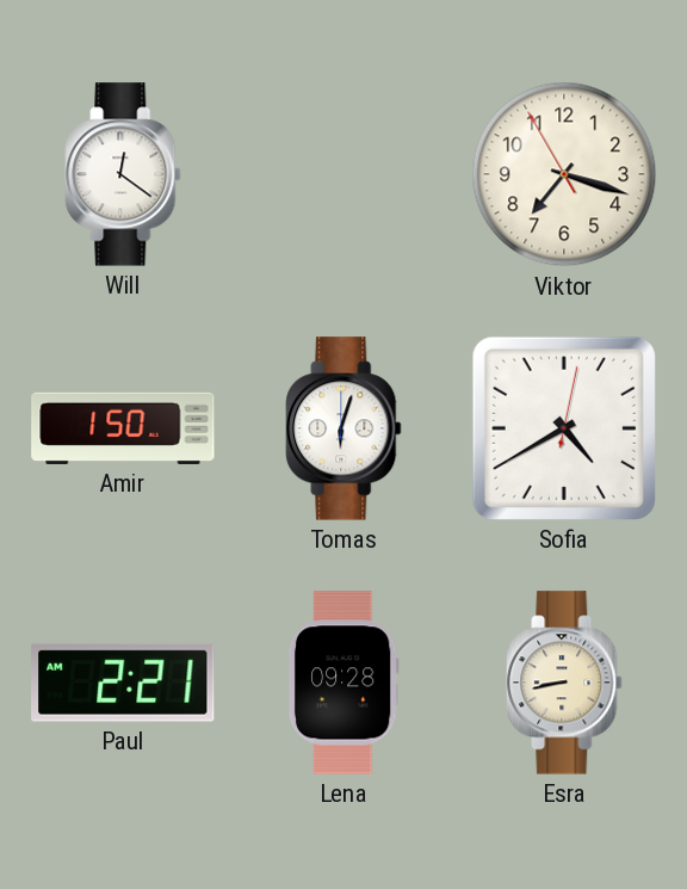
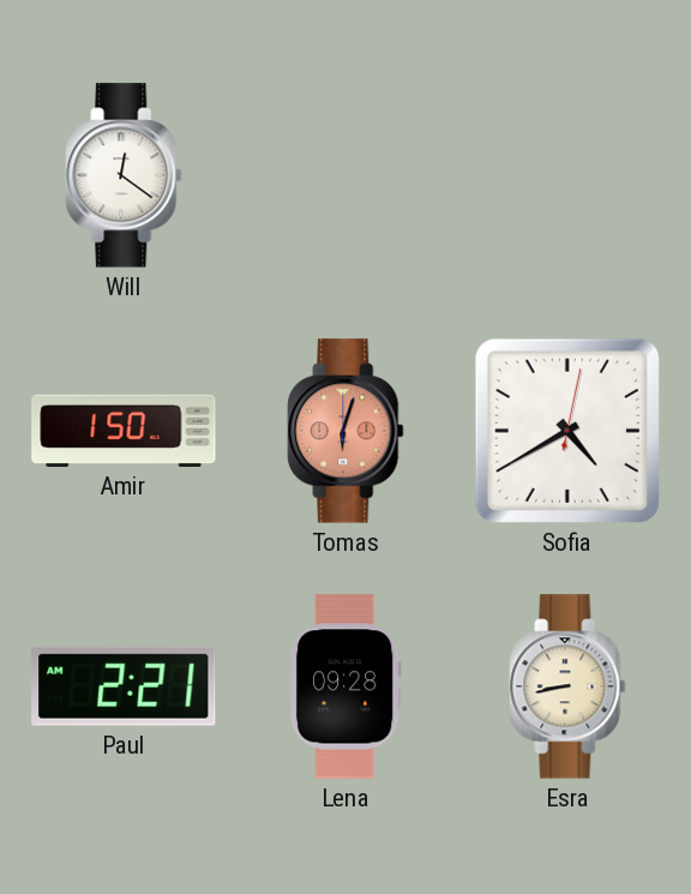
Viktor: 7:17 -> none (564, 174)
Tomas dial: white -> salmon (345, 431)
